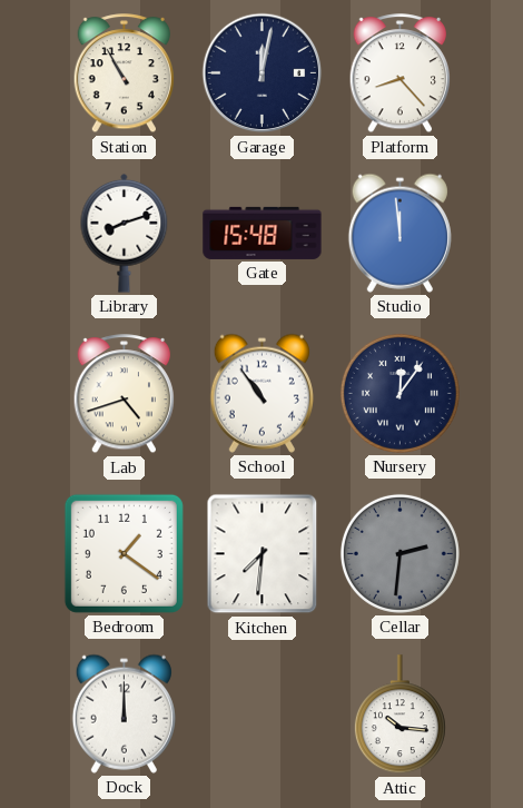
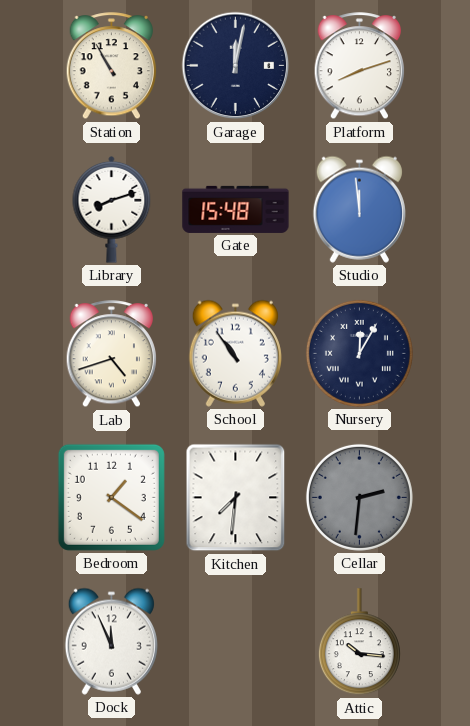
Platform: 8:23 -> 8:12 (360, 66)
Nursery: 12:06 -> 12:05 (359, 353)
Dock: 12:00 -> 11:56 (111, 641)
